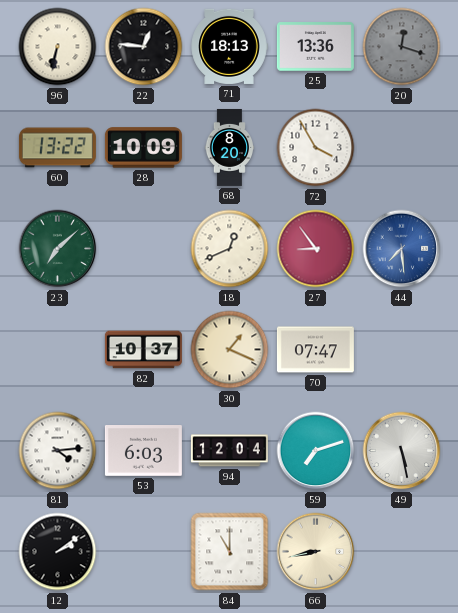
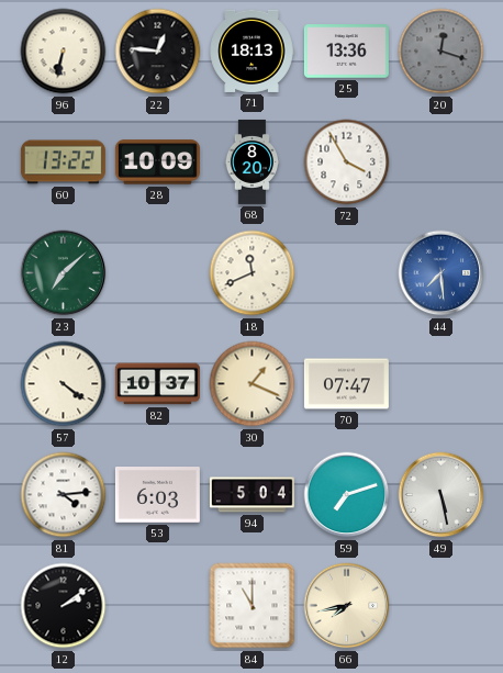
18: 12:41 -> 11:41 (253, 273)
27: 8:54 -> none (316, 249)
57: none -> 4:21 (64, 384)
94: 12:04 -> 5:04 (251, 495)
66: 8:43 -> 7:43 (347, 606)
